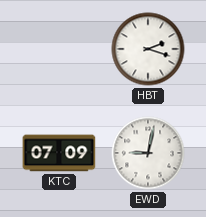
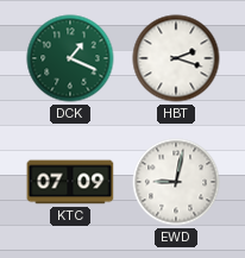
DCK: none -> 1:19 (70, 58)
